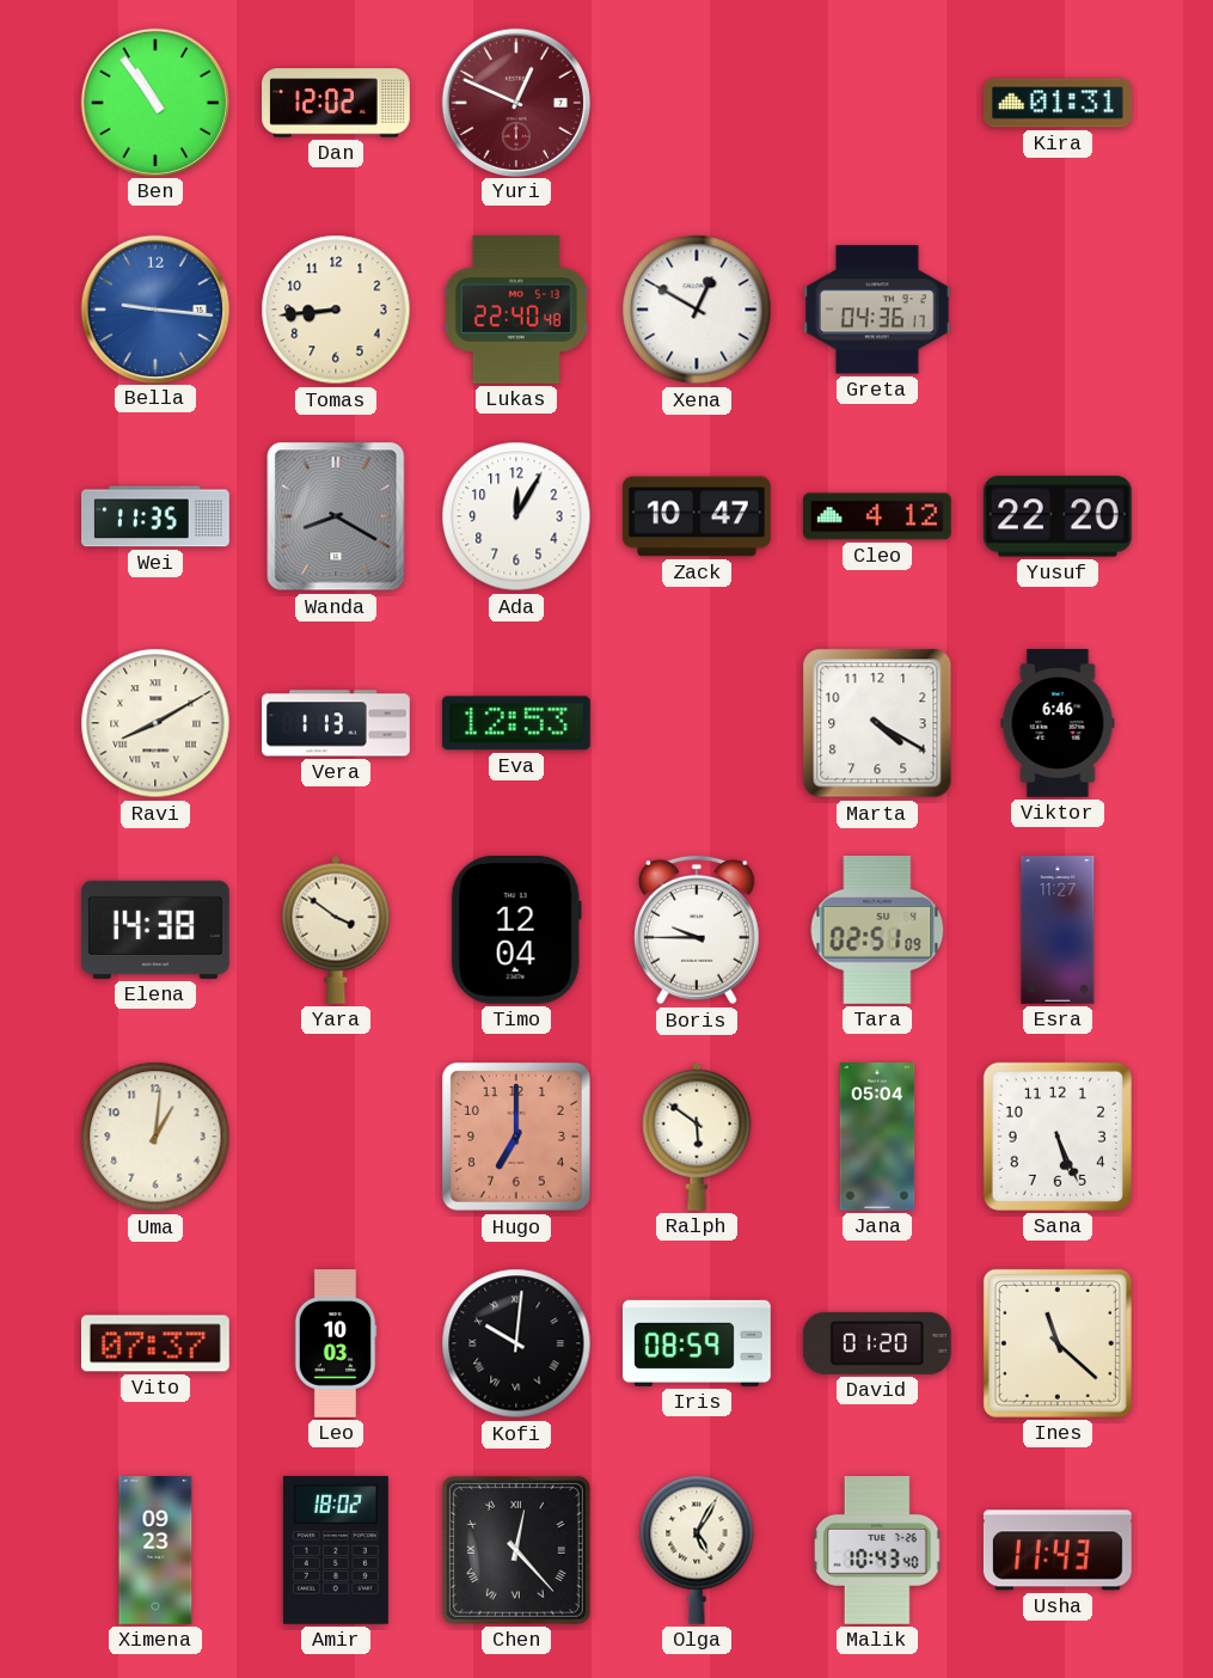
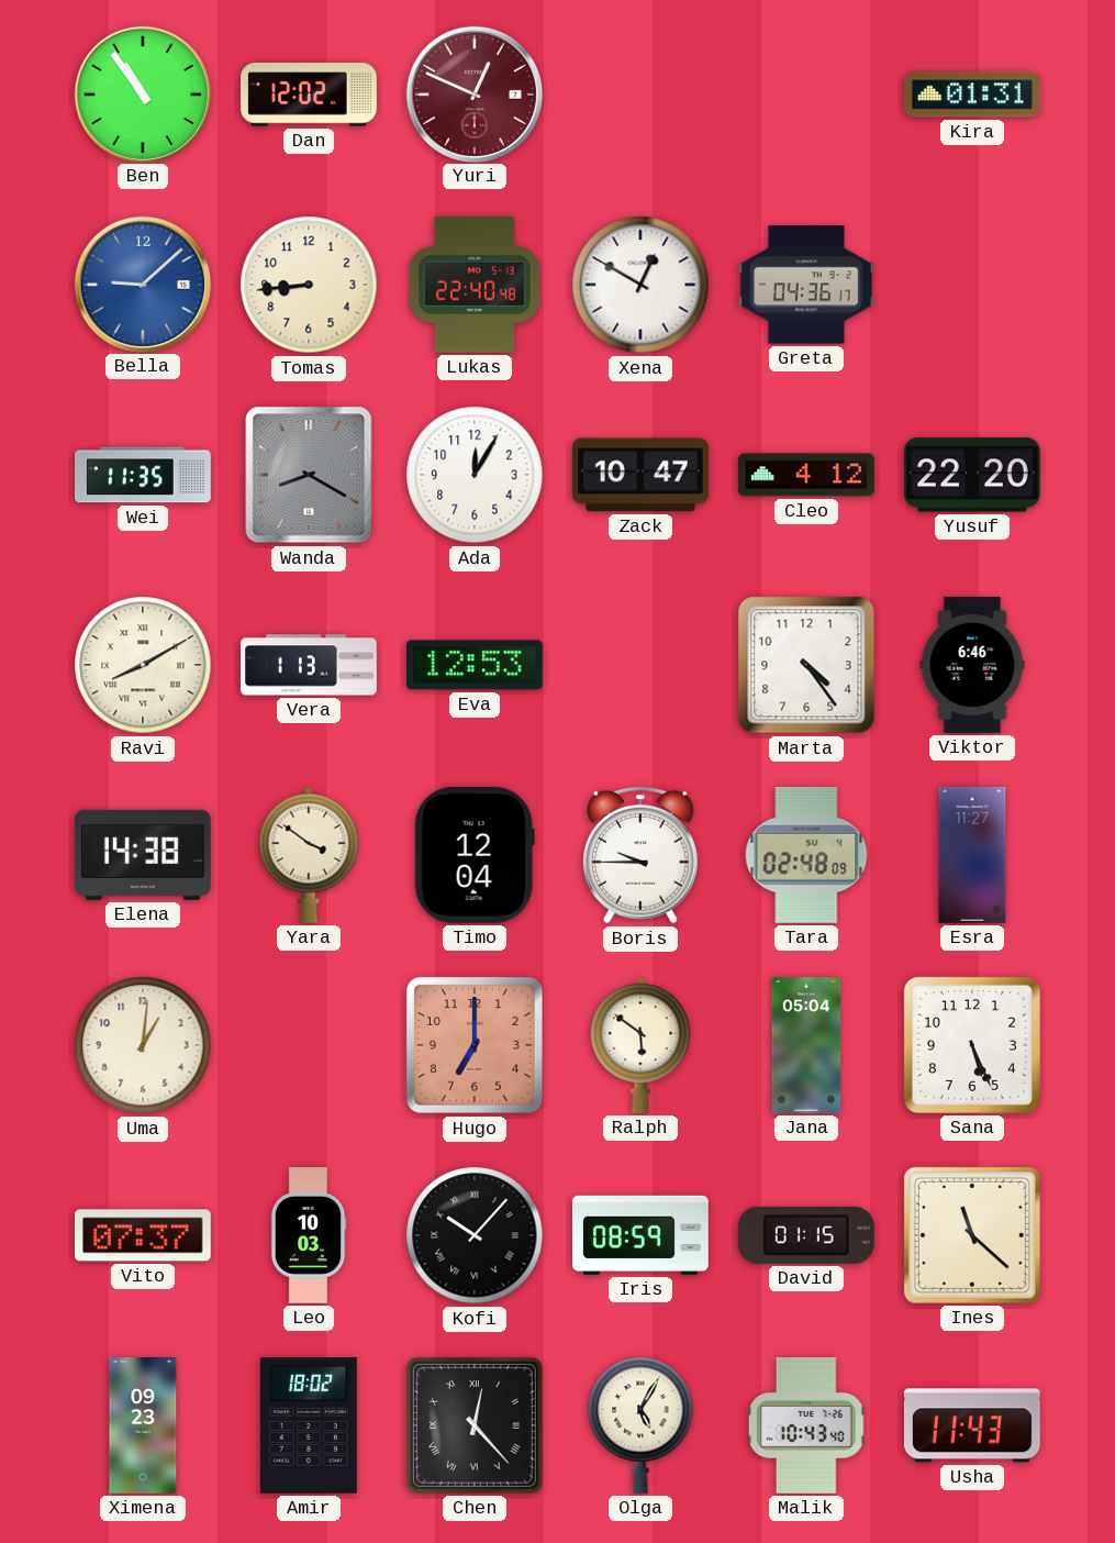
Bella: 9:16 -> 9:08 (142, 284)
Marta: 4:20 -> 4:24 (806, 665)
Tara: 02:51 -> 02:48 (806, 855)
Kofi: 10:01 -> 10:07 (475, 1235)
David: 01:20 -> 01:15 (806, 1235)
